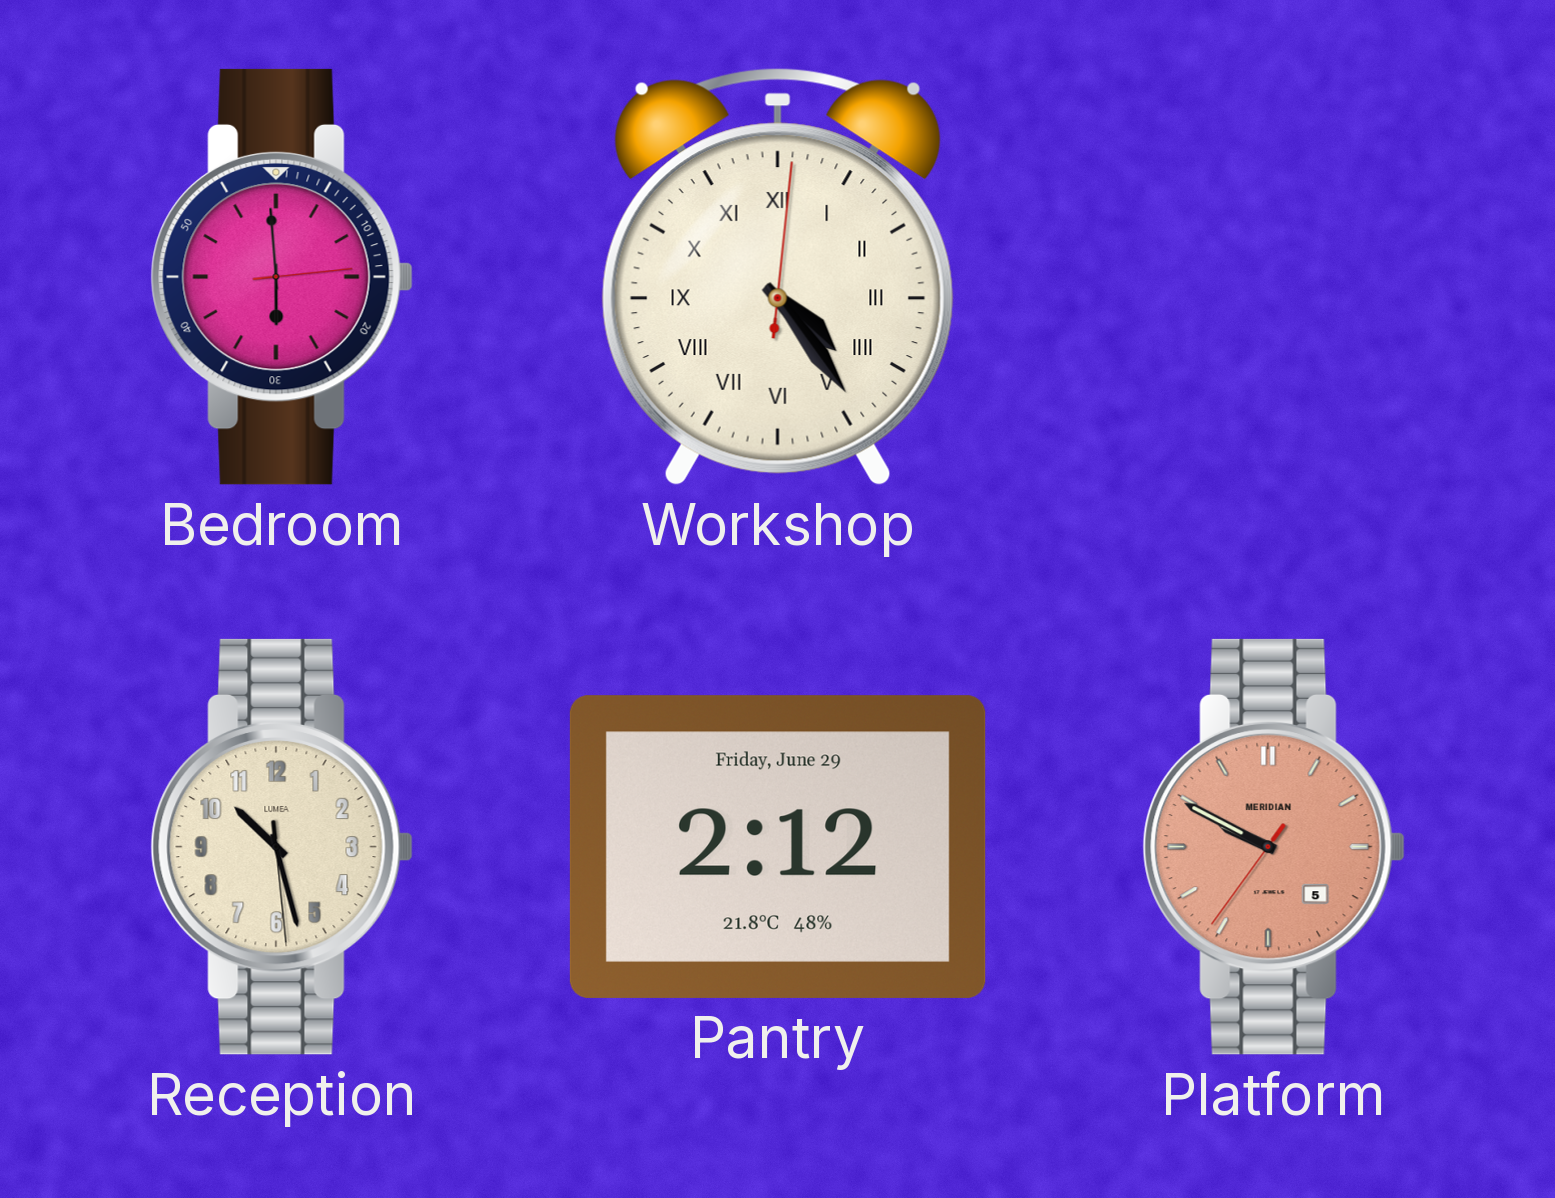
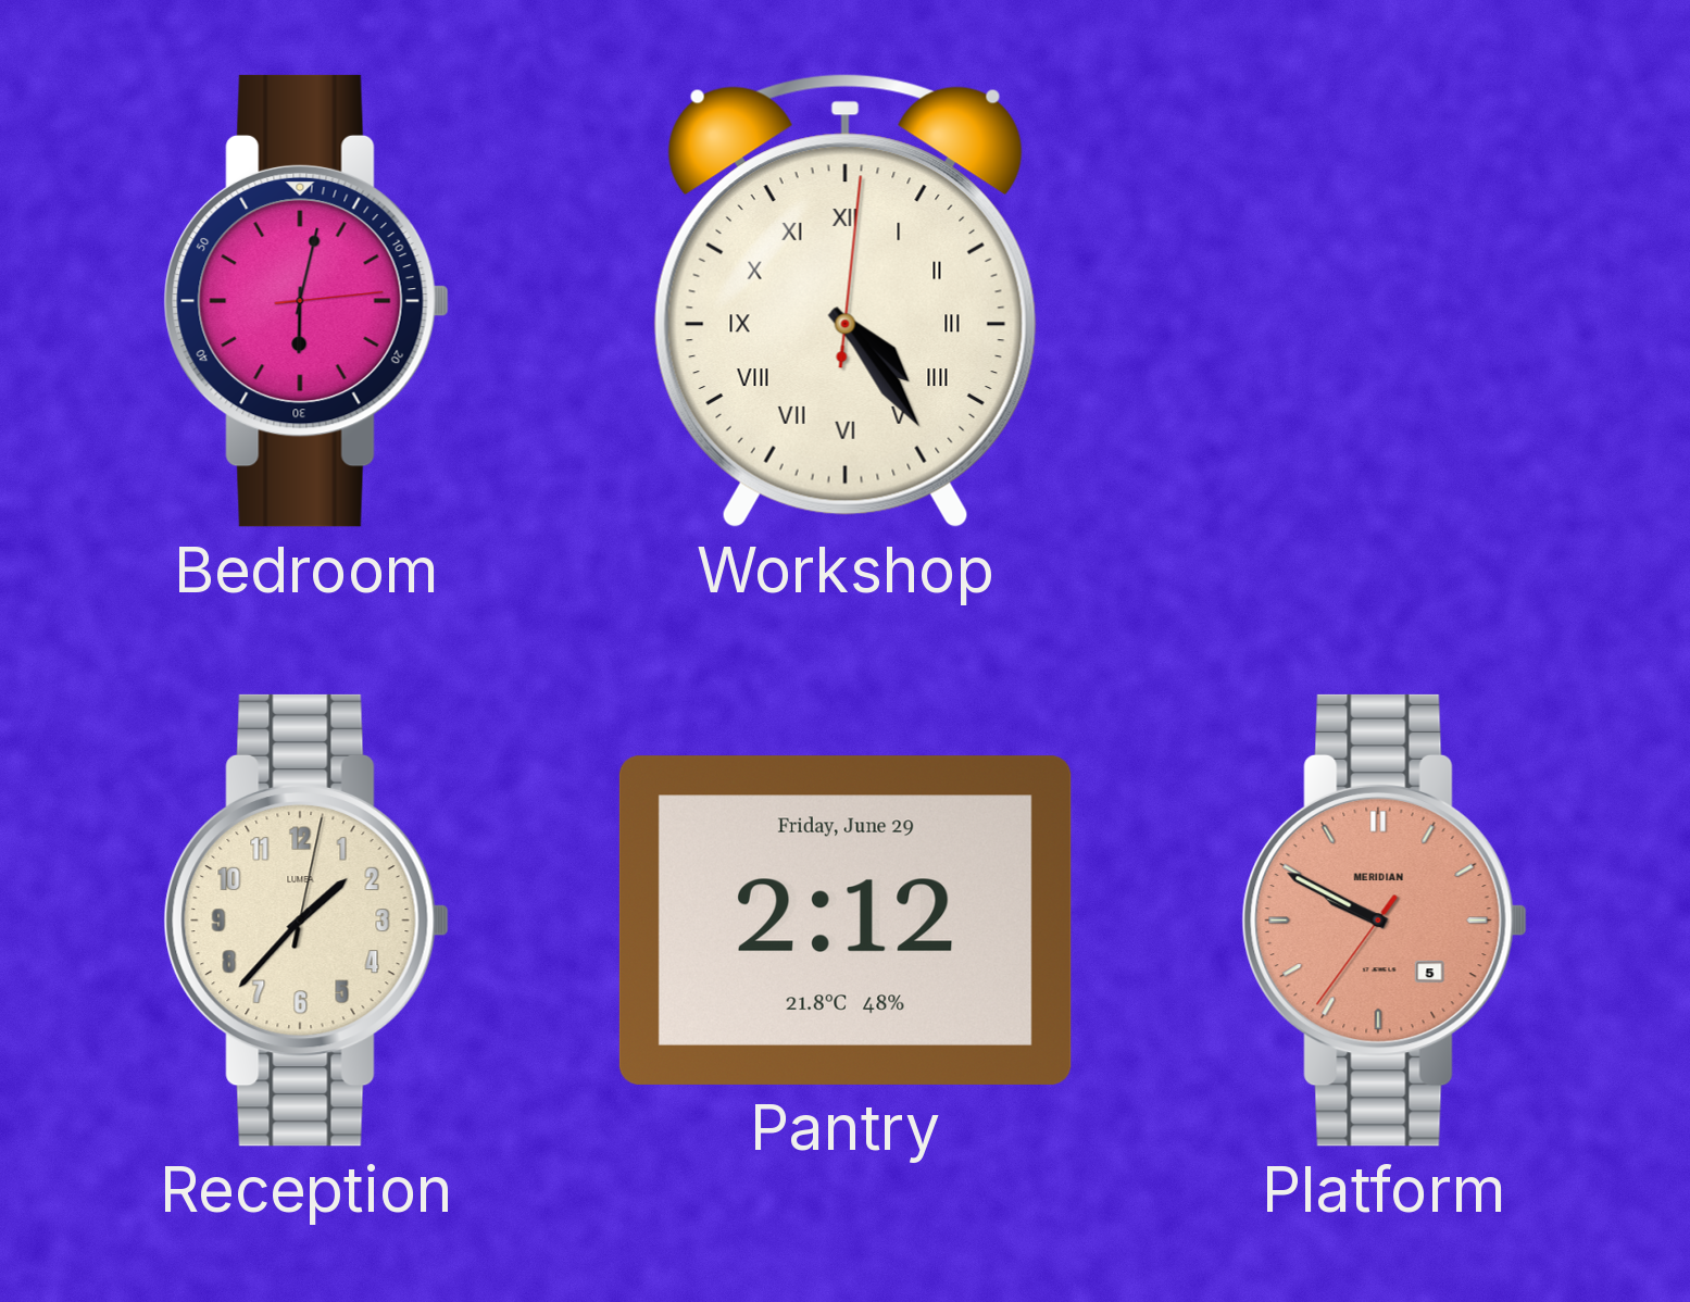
Bedroom: 5:59 -> 6:02 (306, 301)
Reception: 10:27 -> 1:37 (306, 921)
